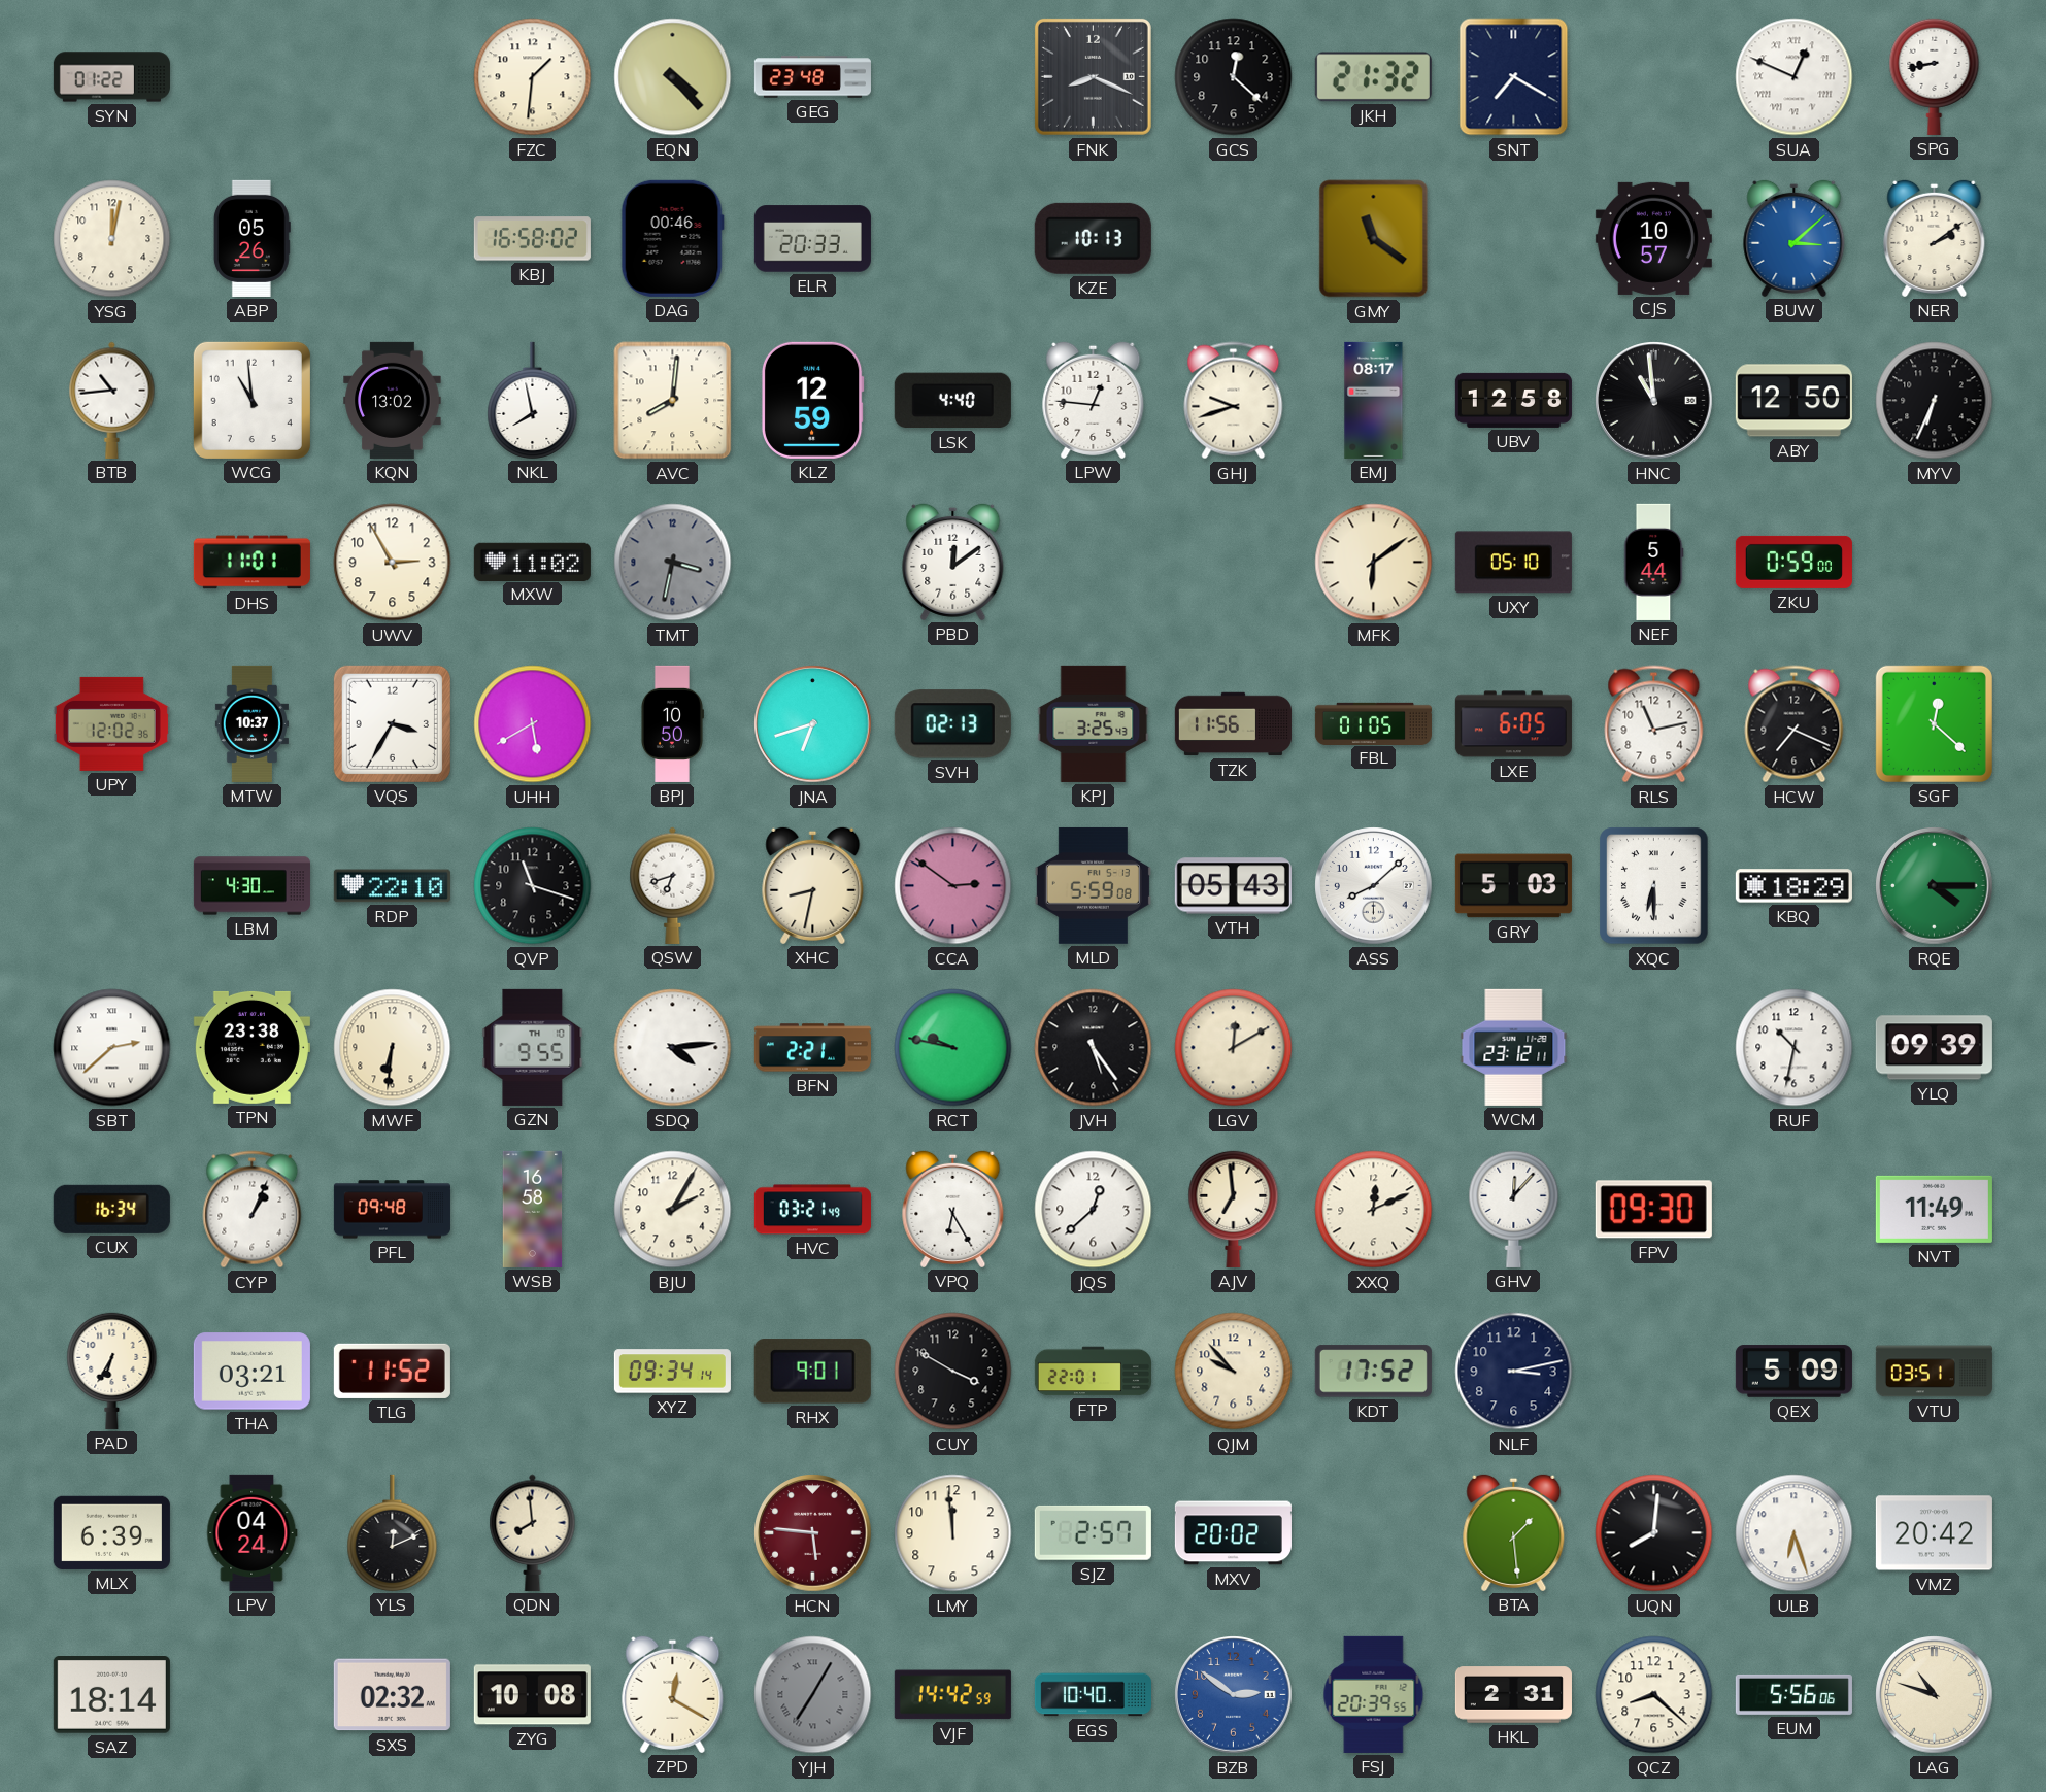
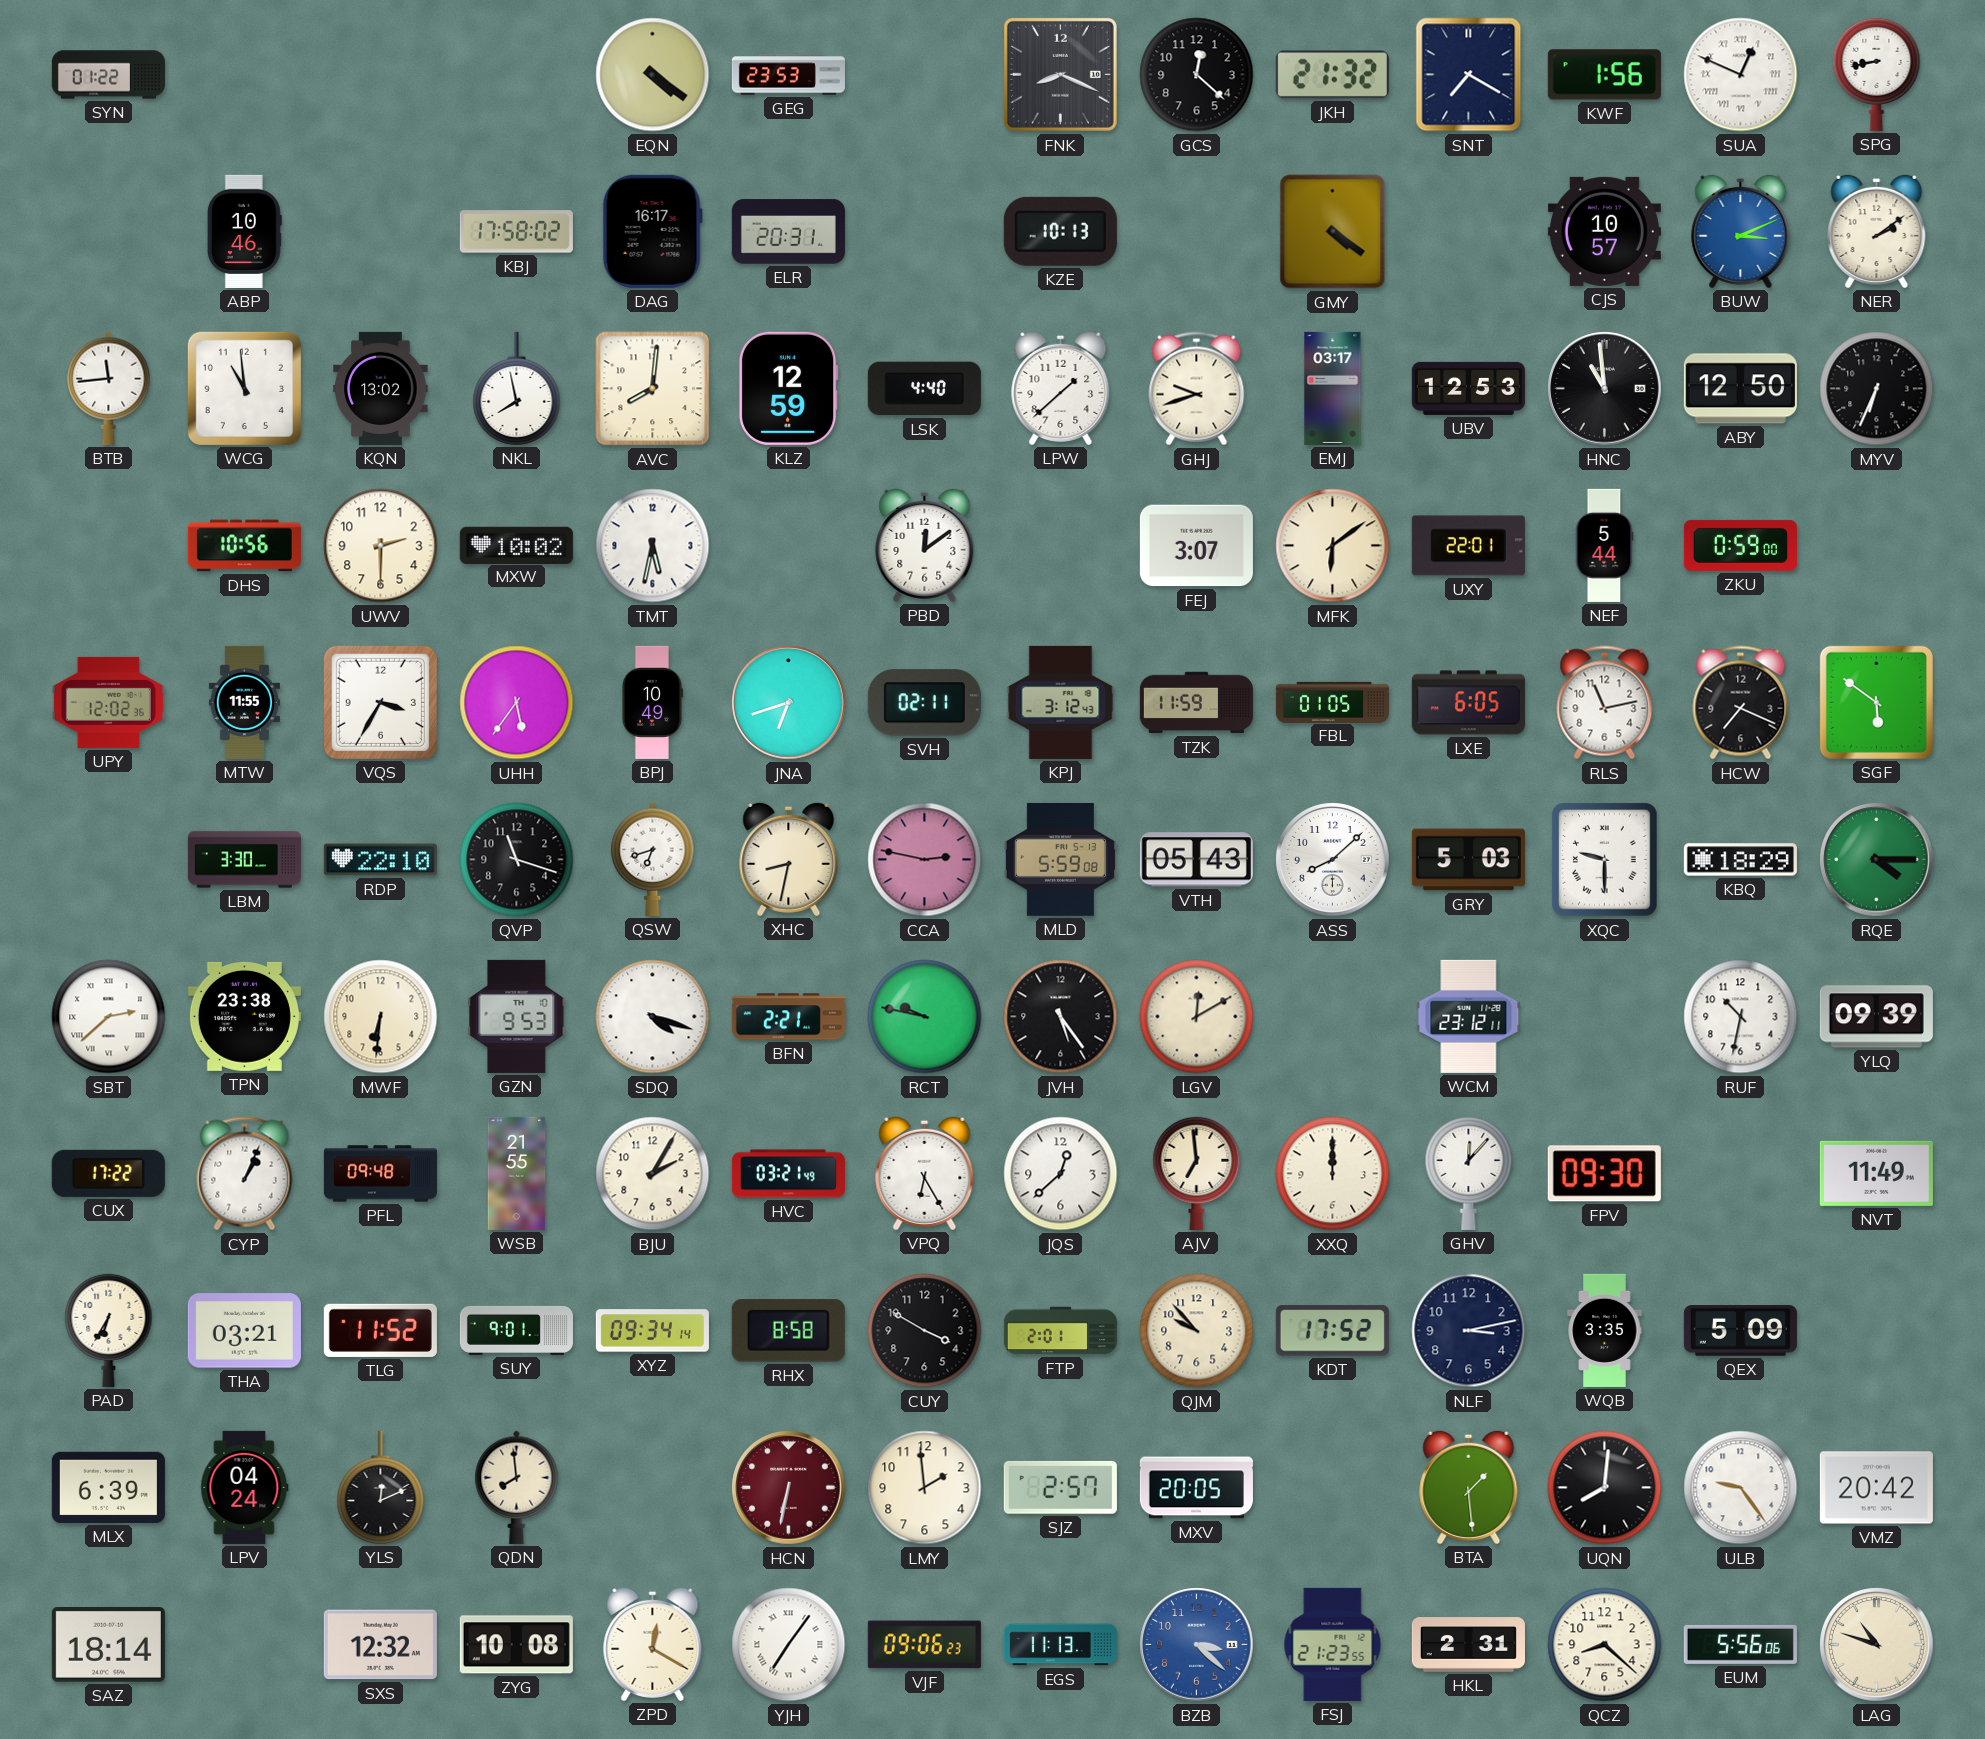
FZC: 1:31 -> none (533, 77)
EQN: 4:23 -> 4:21 (653, 75)
GEG: 23:48 -> 23:53 (788, 75)
KWF: none -> 1:56 (1604, 75)
YSG: 12:02 -> none (112, 239)
ABP: 05:26 -> 10:46 (244, 231)
KBJ: 16:58 -> 17:58 (516, 232)
DAG: 00:46 -> 16:17 (652, 231)
ELR: 20:33 -> 20:31 (788, 232)
GMY: 11:21 -> 4:21 (1333, 232)
BUW: 3:08 -> 3:11 (1741, 231)
BTB: 10:44 -> 11:44 (109, 388)
LPW: 12:46 -> 1:38 (1061, 388)
EMJ: 08:17 -> 03:17 (1333, 388)
UBV: 12:58 -> 12:53 (1468, 388)
DHS: 11:01 -> 10:56 (244, 546)
UWV: 2:55 -> 2:30 (381, 546)
MXW: 11:02 -> 10:02 (516, 545)
TMT: 3:32 -> 5:32 (653, 546)
TMT dial: grey -> white (653, 546)
FEJ: none -> 3:07 (1196, 546)
UXY: 05:10 -> 22:01 (1468, 546)
MTW: 10:37 -> 11:55 (244, 702)
UHH: 5:40 -> 5:36 (517, 703)
BPJ: 10:50 -> 10:49 (652, 702)
SVH: 02:13 -> 02:11 (924, 703)
KPJ: 3:25 -> 3:12 (1061, 702)
TZK: 11:56 -> 11:59 (1196, 703)
SGF: 12:22 -> 5:51 (1876, 702)
LBM: 4:30 -> 3:30 (244, 860)
CCA: 2:51 -> 2:47 (925, 860)
XQC: 6:30 -> 9:30 (1605, 860)
GZN: 9:55 -> 9:53 (517, 1016)
SDQ: 4:14 -> 4:18 (653, 1017)
CUX: 16:34 -> 17:22 (108, 1173)
WSB: 16:58 -> 21:55 (517, 1173)
XXQ: 12:11 -> 12:00 (1333, 1174)
SUY: none -> 9:01 (516, 1330)
RHX: 9:01 -> 8:58 (788, 1331)
FTP: 22:01 -> 2:01 (1060, 1331)
WQB: none -> 3:35 (1605, 1330)
VTU: 03:51 -> none (1934, 1372)
HCN: 5:46 -> 6:32 (789, 1488)
LMY: 11:59 -> 1:59 (925, 1488)
MXV: 20:02 -> 20:05 (1196, 1488)
ULB: 6:27 -> 9:24 (1741, 1488)
SXS: 02:32 -> 12:32 (380, 1645)
YJH: 7:05 -> 7:06 (789, 1645)
YJH dial: grey -> white (789, 1645)
VJF: 14:42 -> 09:06 (924, 1645)
EGS: 10:40 -> 11:13 (1060, 1645)
BZB: 2:51 -> 3:22 (1197, 1645)
FSJ: 20:39 -> 21:23 (1333, 1644)
